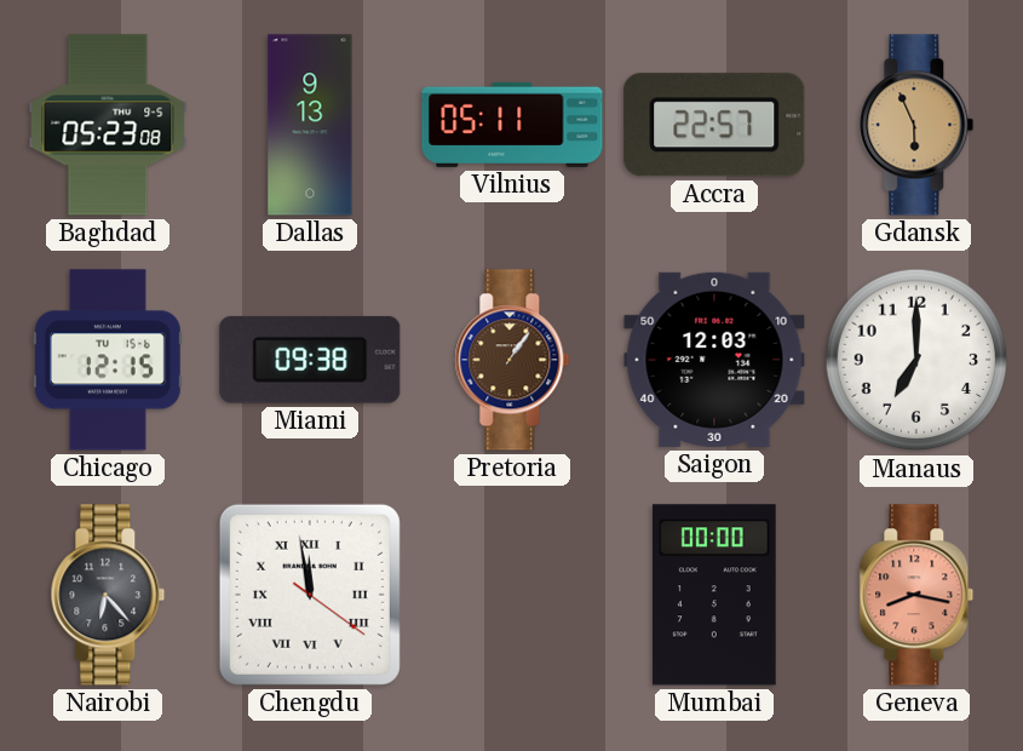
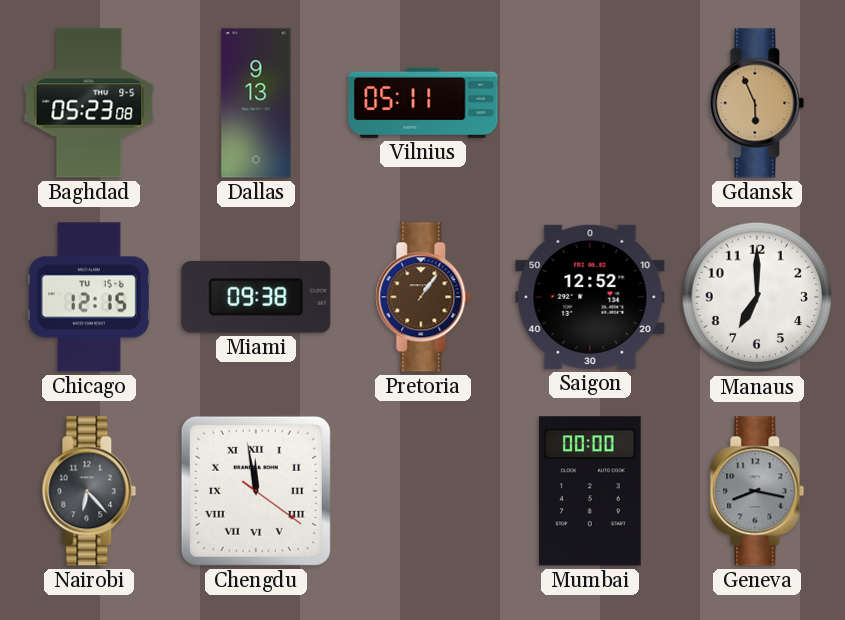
Accra: 22:57 -> none (714, 125)
Saigon: 12:03 -> 12:52 (590, 297)
Geneva dial: salmon -> grey (757, 491)
